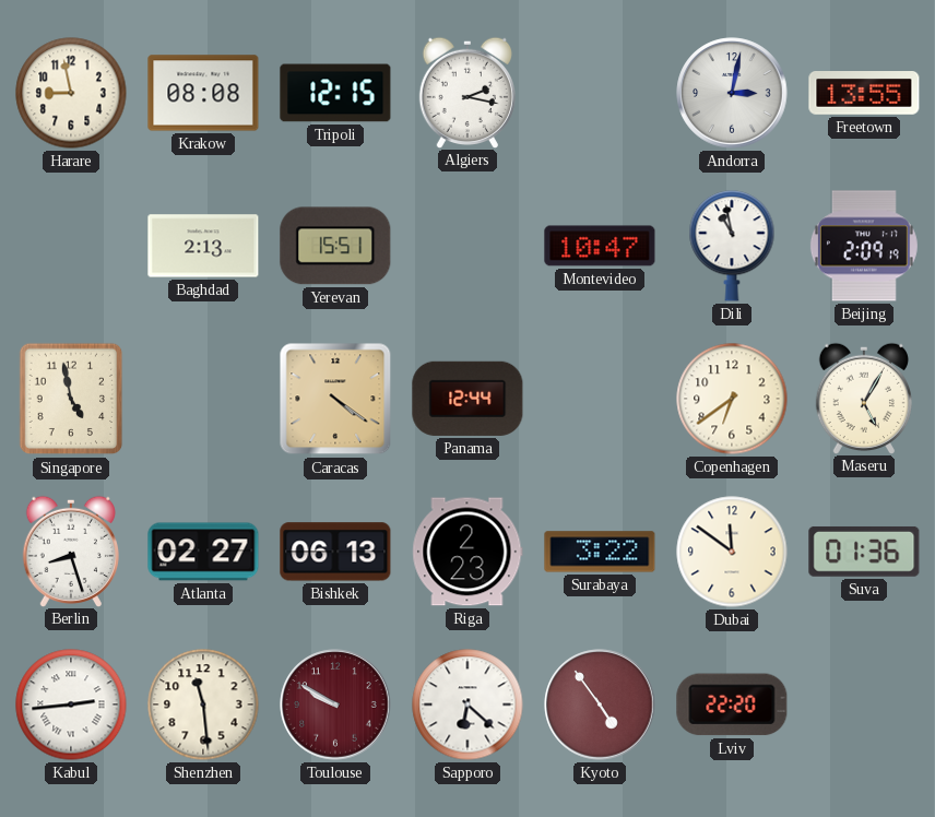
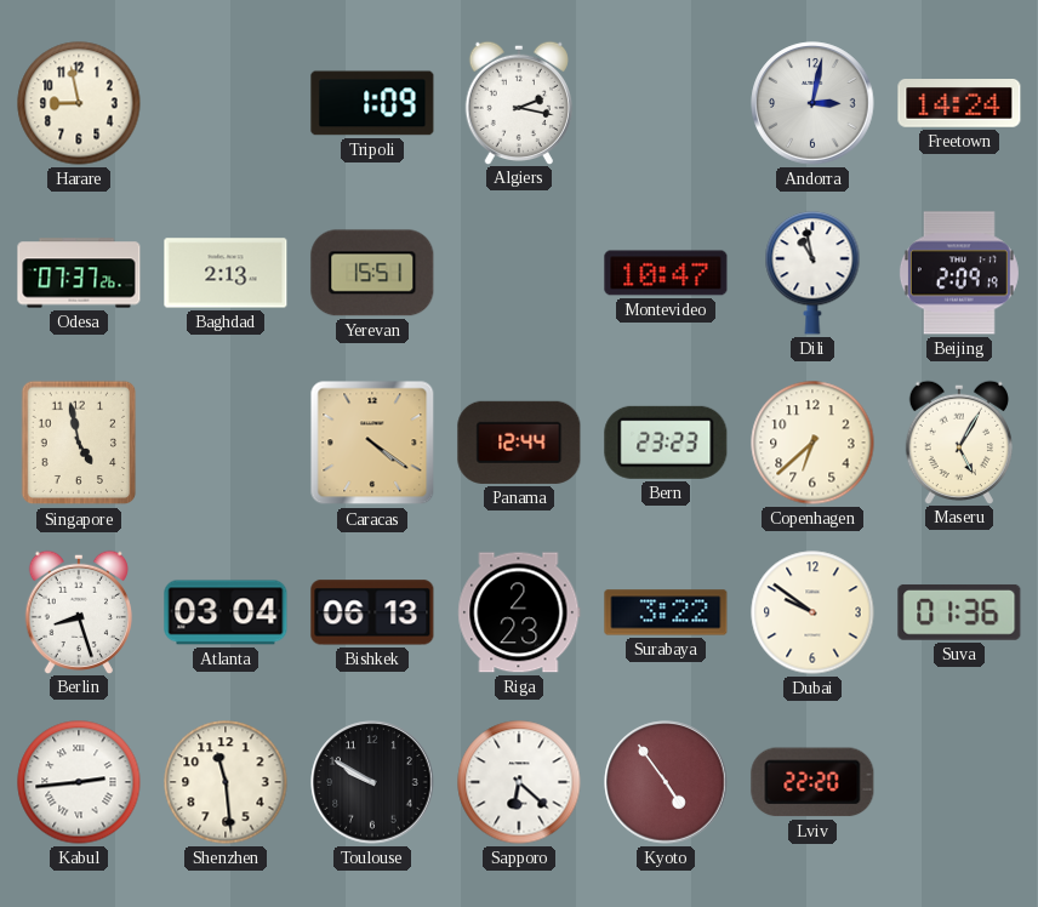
Krakow: 08:08 -> none (203, 93)
Tripoli: 12:15 -> 1:09 (372, 103)
Freetown: 13:55 -> 14:24 (959, 103)
Odesa: none -> 07:37 (79, 273)
Bern: none -> 23:23 (666, 443)
Copenhagen: 6:39 -> 6:38 (812, 443)
Atlanta: 02:27 -> 03:04 (226, 612)
Dubai: 11:51 -> 9:51 (812, 612)
Toulouse dial: burgundy -> black (372, 782)
